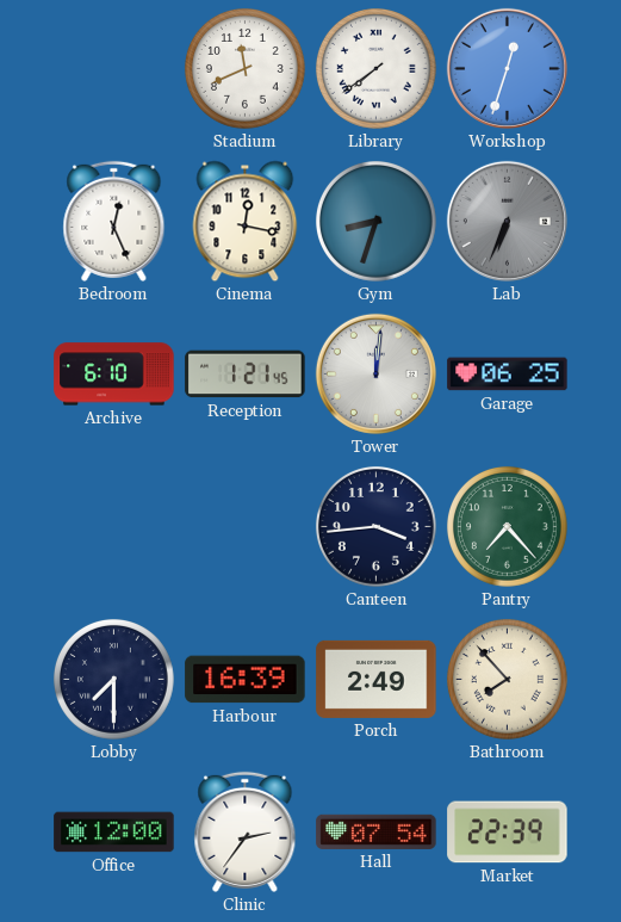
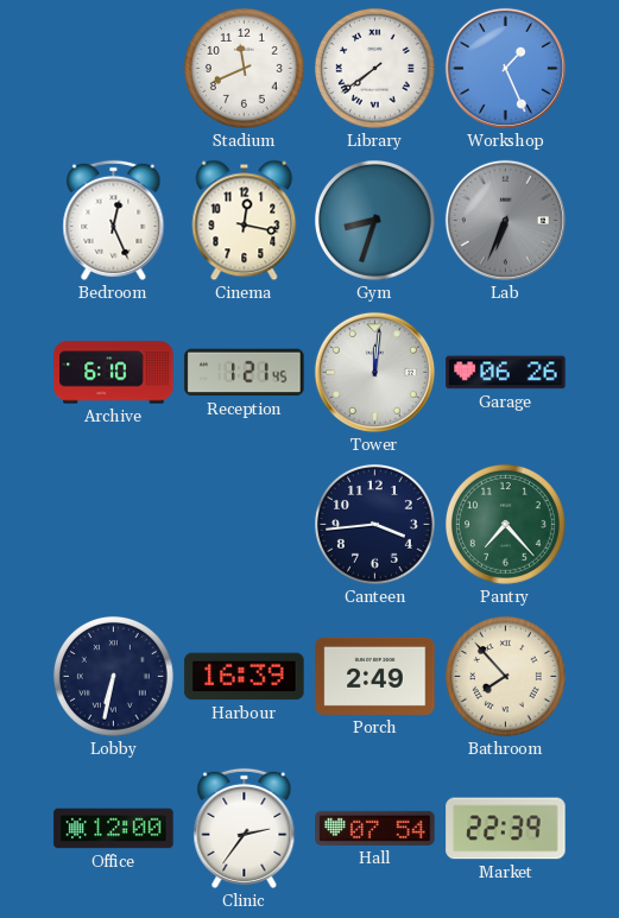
Workshop: 12:33 -> 1:26 (505, 68)
Garage: 06:25 -> 06:26 (506, 373)
Lobby: 7:30 -> 6:32 (114, 677)
